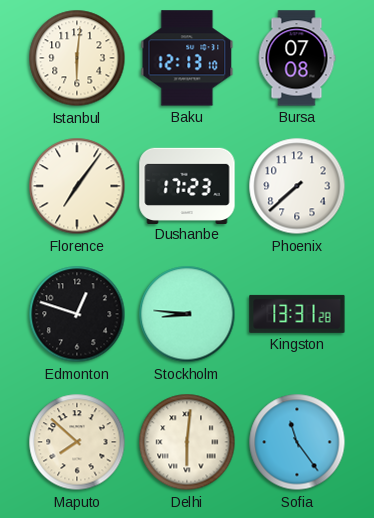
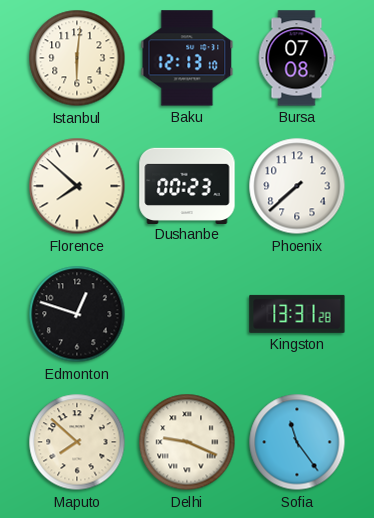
Florence: 7:06 -> 7:52 (77, 186)
Dushanbe: 17:23 -> 00:23 (187, 185)
Stockholm: 8:46 -> none (187, 314)
Delhi: 6:01 -> 9:19 (187, 442)
